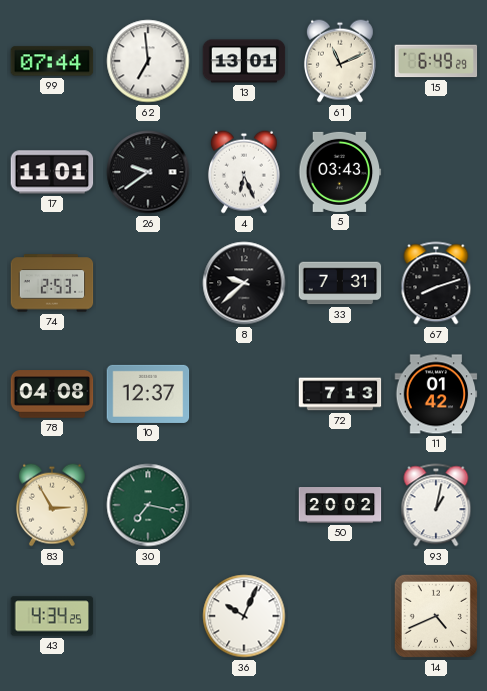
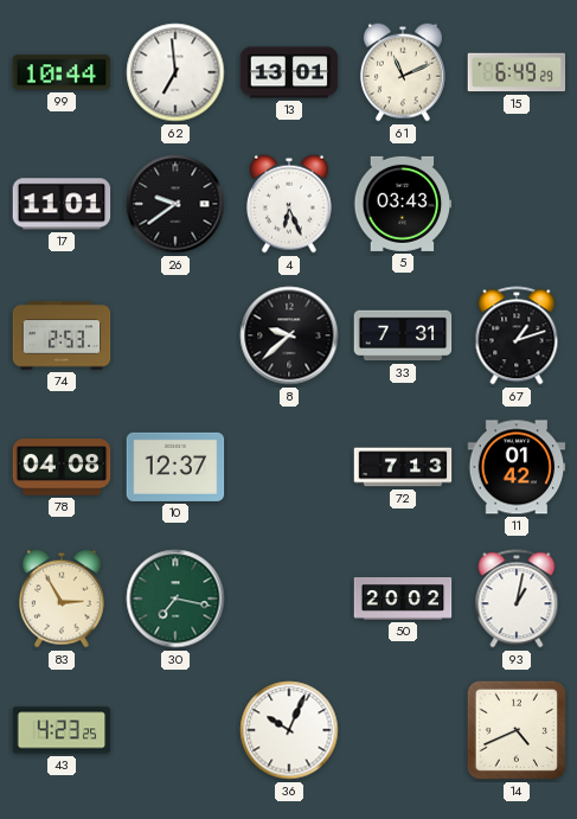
99: 07:44 -> 10:44 (62, 72)
67: 8:12 -> 1:12 (517, 335)
43: 4:34 -> 4:23 (62, 730)
